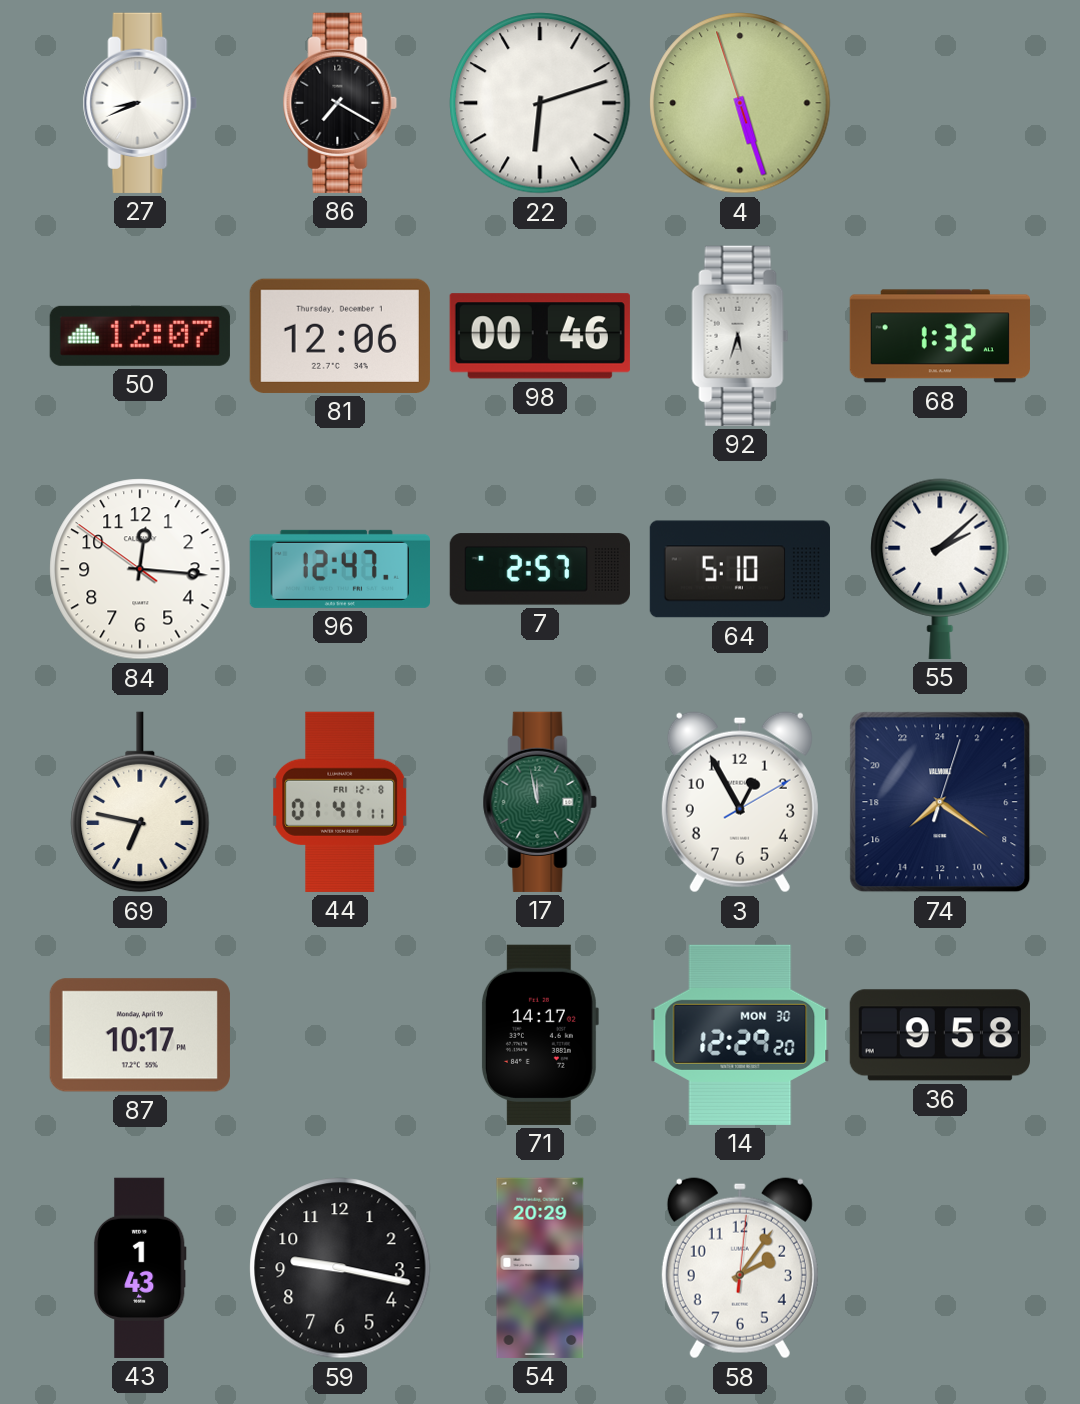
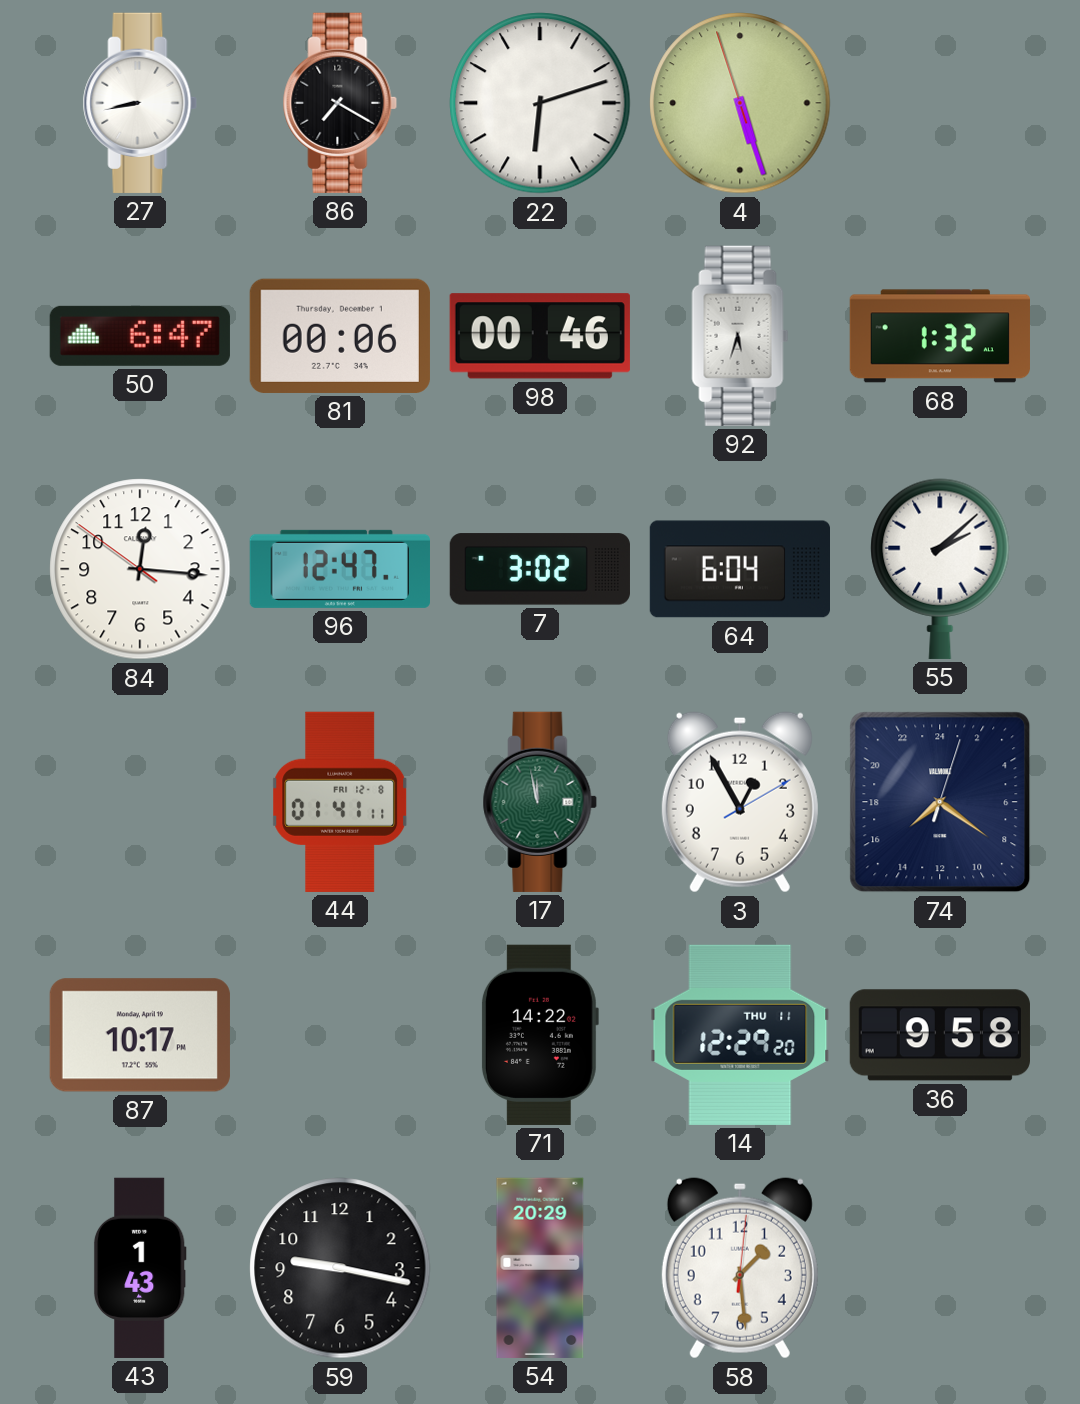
27: 8:41 -> 8:43 (140, 103)
50: 12:07 -> 6:47 (140, 336)
81: 12:06 -> 00:06 (340, 336)
7: 2:57 -> 3:02 (540, 569)
64: 5:10 -> 6:04 (739, 569)
69: 6:47 -> none (140, 802)
71: 14:17 -> 14:22 (539, 1035)
14 date: MON 30 -> THU 11 (740, 1035)
58: 2:06 -> 1:29 (740, 1268)
